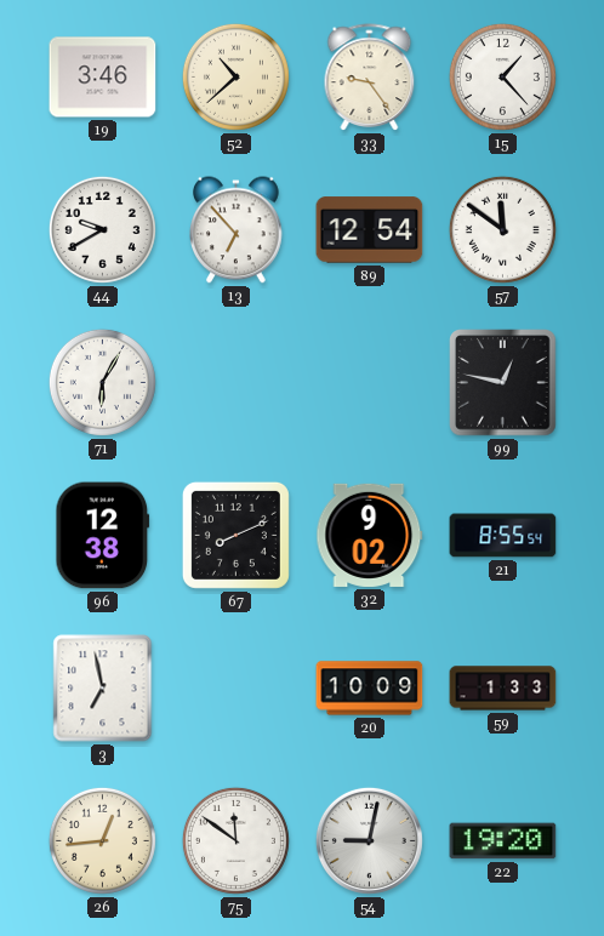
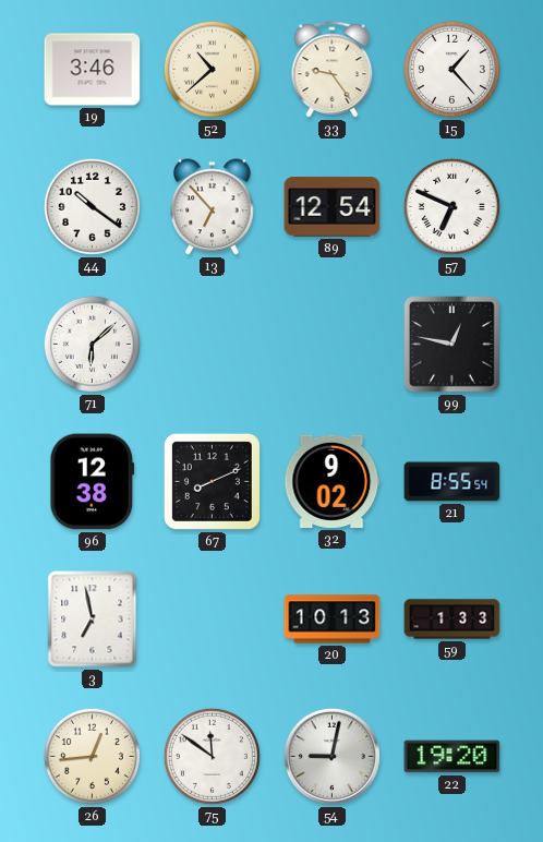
44: 9:40 -> 10:21 (92, 206)
57: 11:51 -> 6:49 (451, 206)
71: 6:05 -> 6:08 (92, 344)
20: 10:09 -> 10:13 (333, 620)
